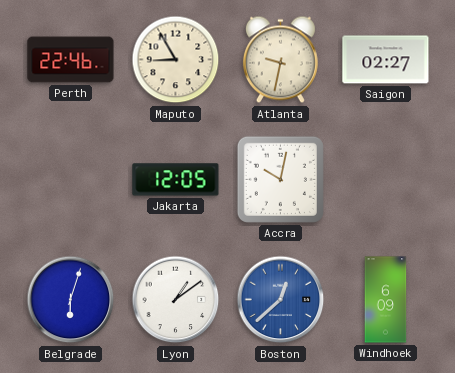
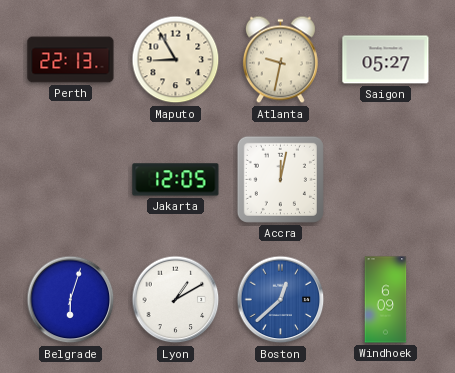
Perth: 22:46 -> 22:13 (71, 60)
Saigon: 02:27 -> 05:27 (386, 60)
Accra: 10:02 -> 12:02 (280, 179)
Lyon: 1:09 -> 1:10 (176, 300)
